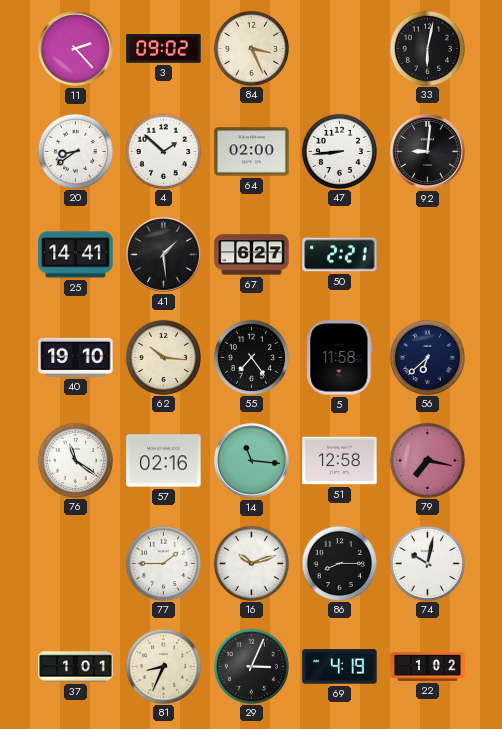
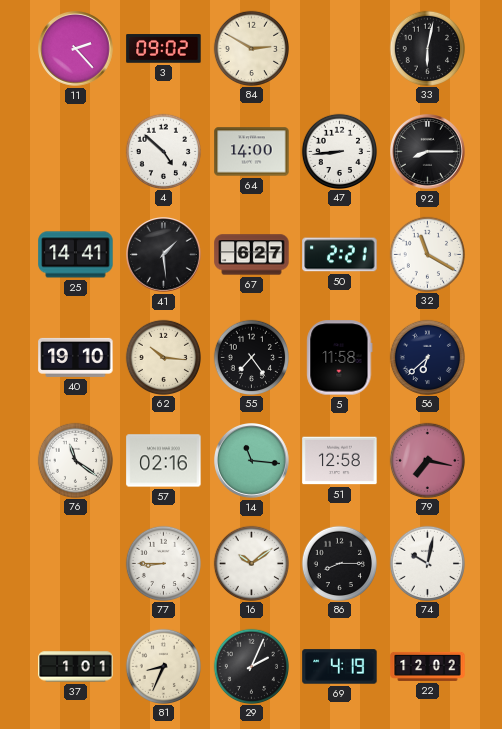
84: 3:26 -> 2:50 (251, 48)
20: 8:39 -> none (75, 151)
4: 1:52 -> 4:52 (163, 151)
64: 02:00 -> 14:00 (252, 152)
92: 9:01 -> 8:15 (428, 152)
32: none -> 11:20 (427, 254)
77: 1:45 -> 8:45 (163, 563)
16: 10:12 -> 10:09 (251, 563)
29: 3:04 -> 2:04 (251, 666)
22: 1:02 -> 12:02 (428, 666)
